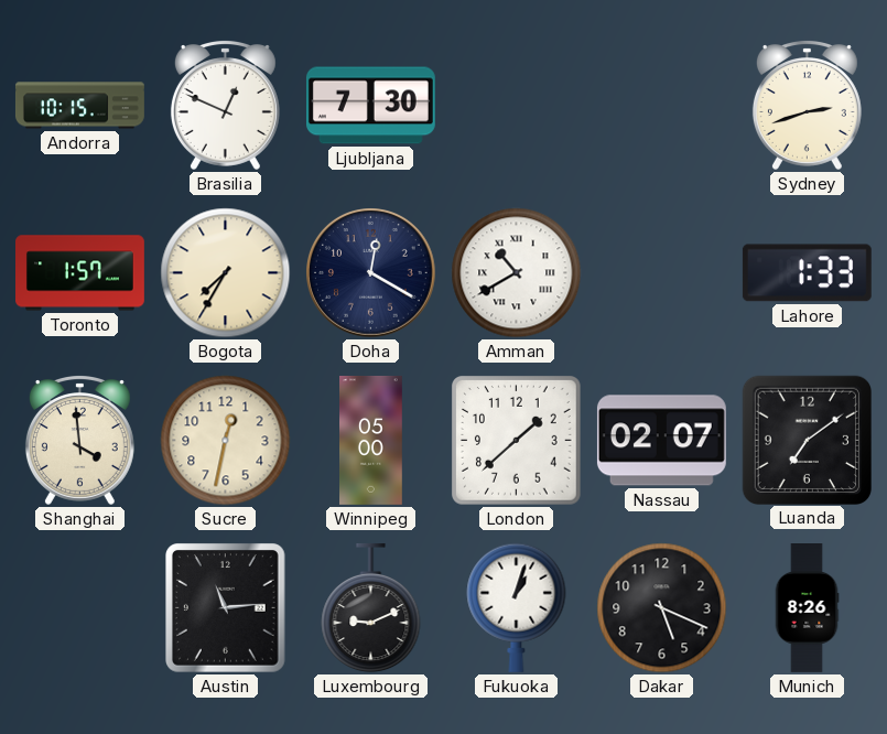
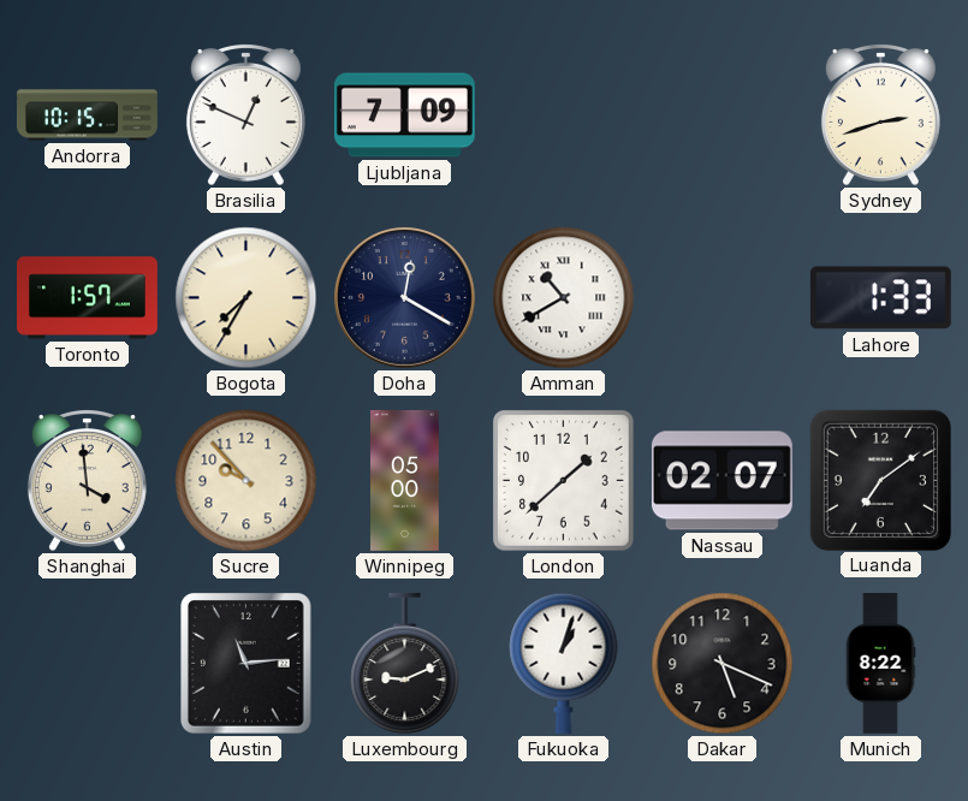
Ljubljana: 7:30 -> 7:09 (404, 115)
Sucre: 12:32 -> 9:53 (247, 481)
Munich: 8:26 -> 8:22 (880, 664)
